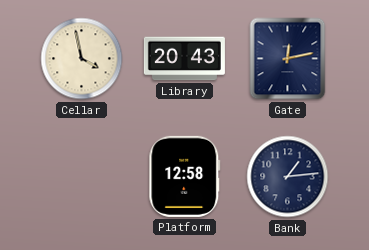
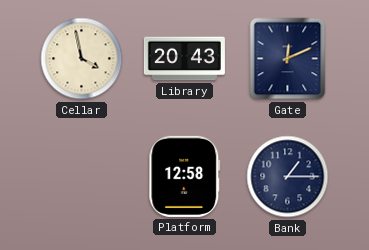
Gate: 12:13 -> 12:11 (288, 59)
Bank: 1:14 -> 1:15 (288, 177)
